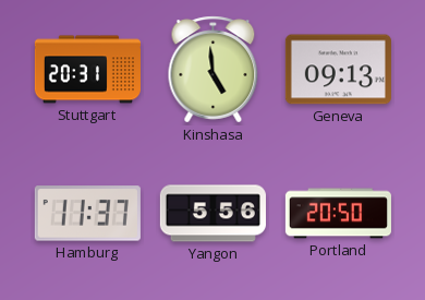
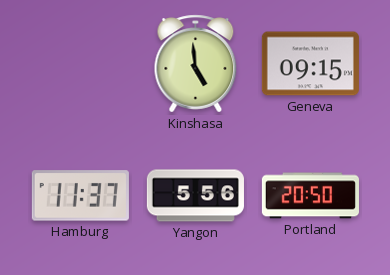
Stuttgart: 20:31 -> none (87, 70)
Geneva: 09:13 -> 09:15 (310, 64)
